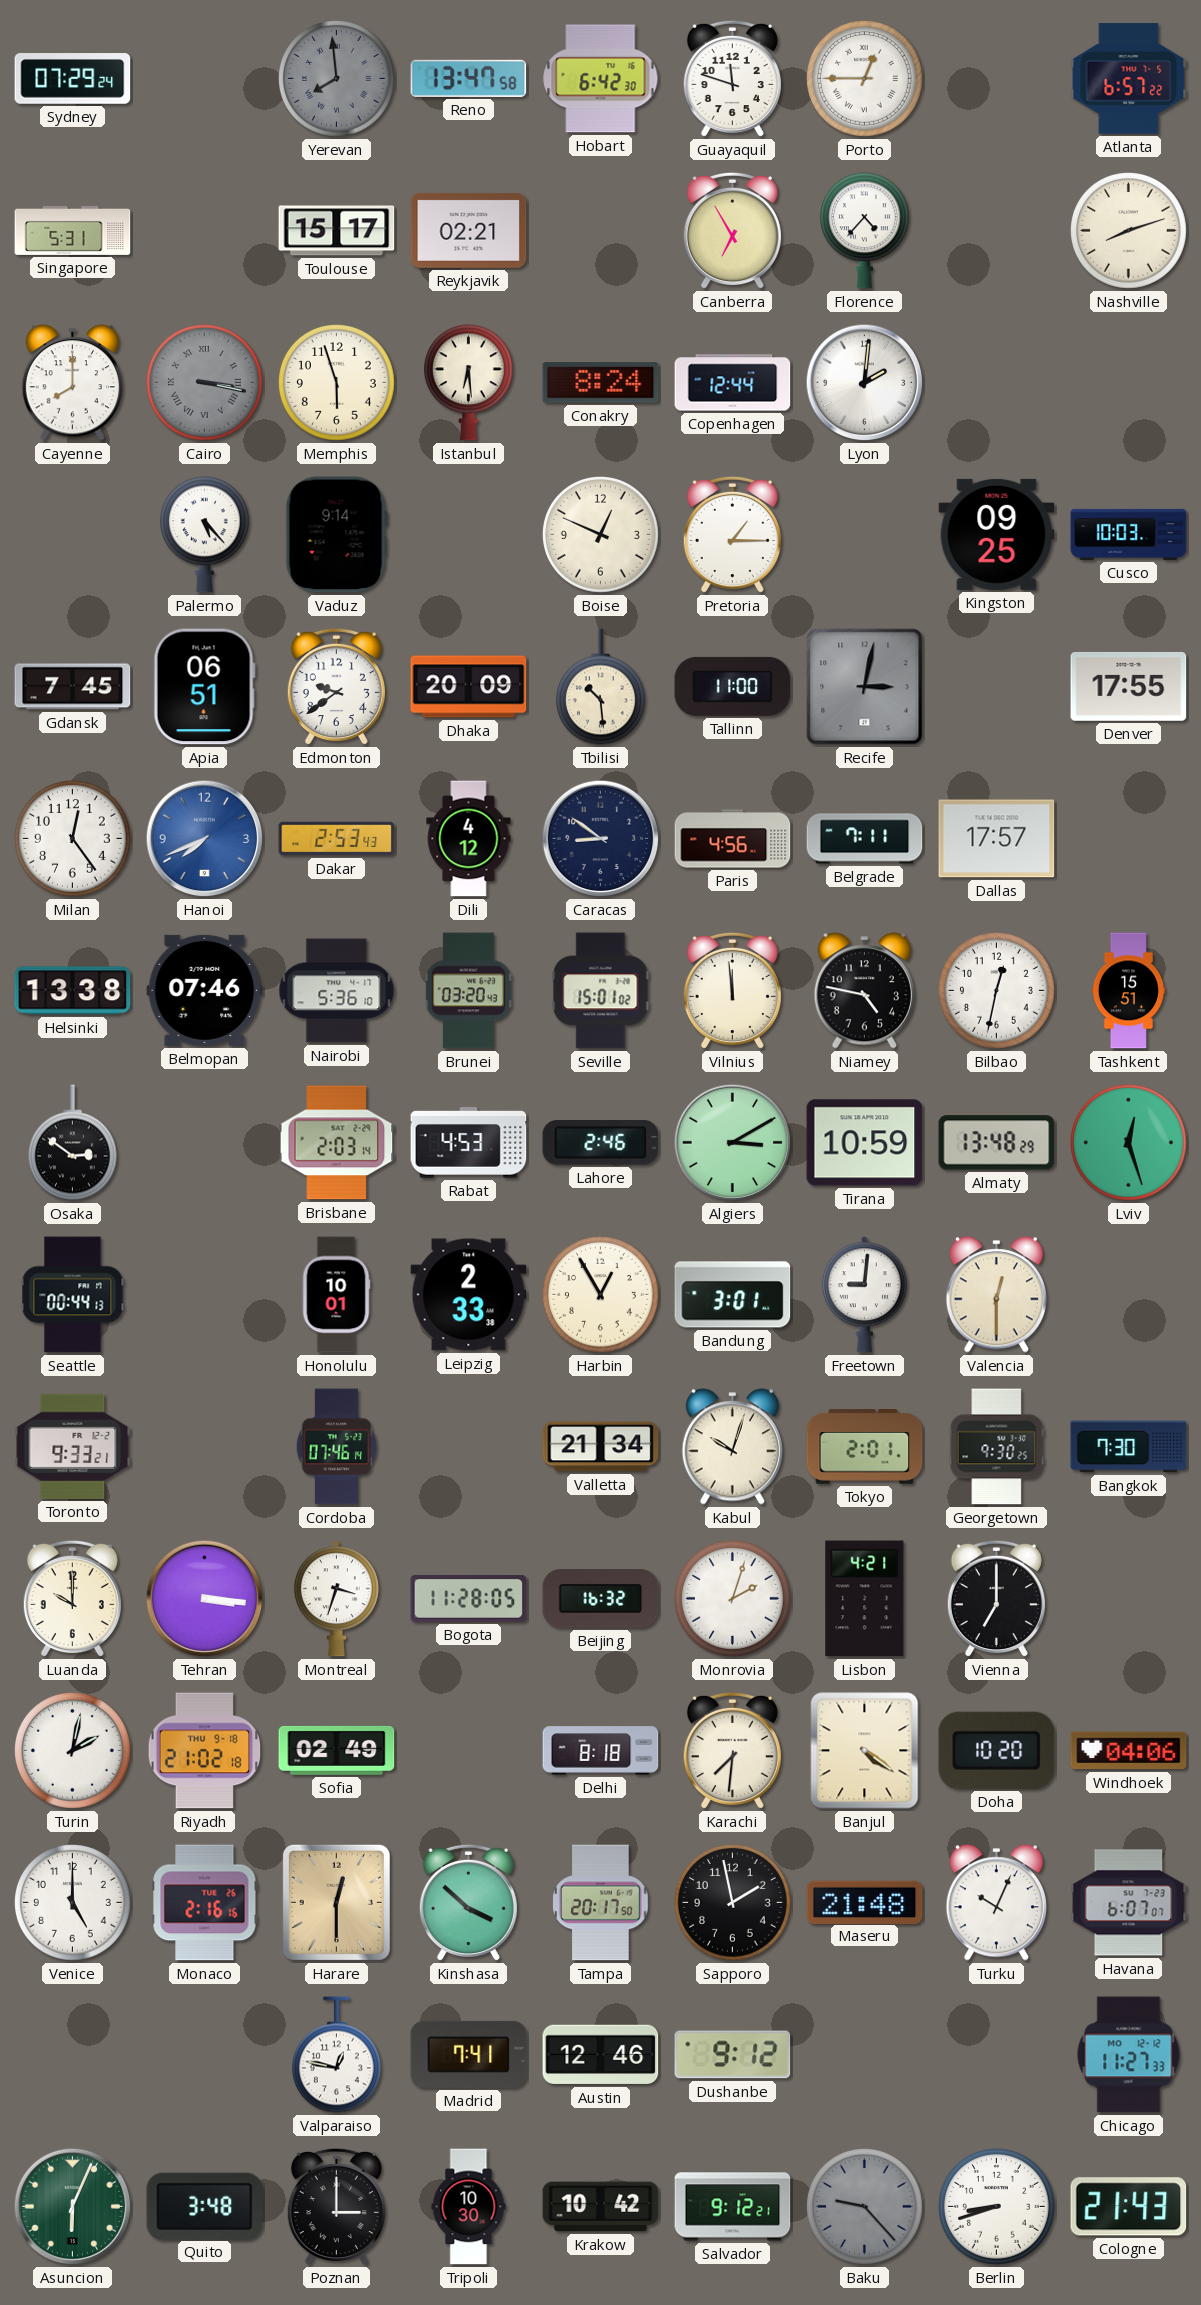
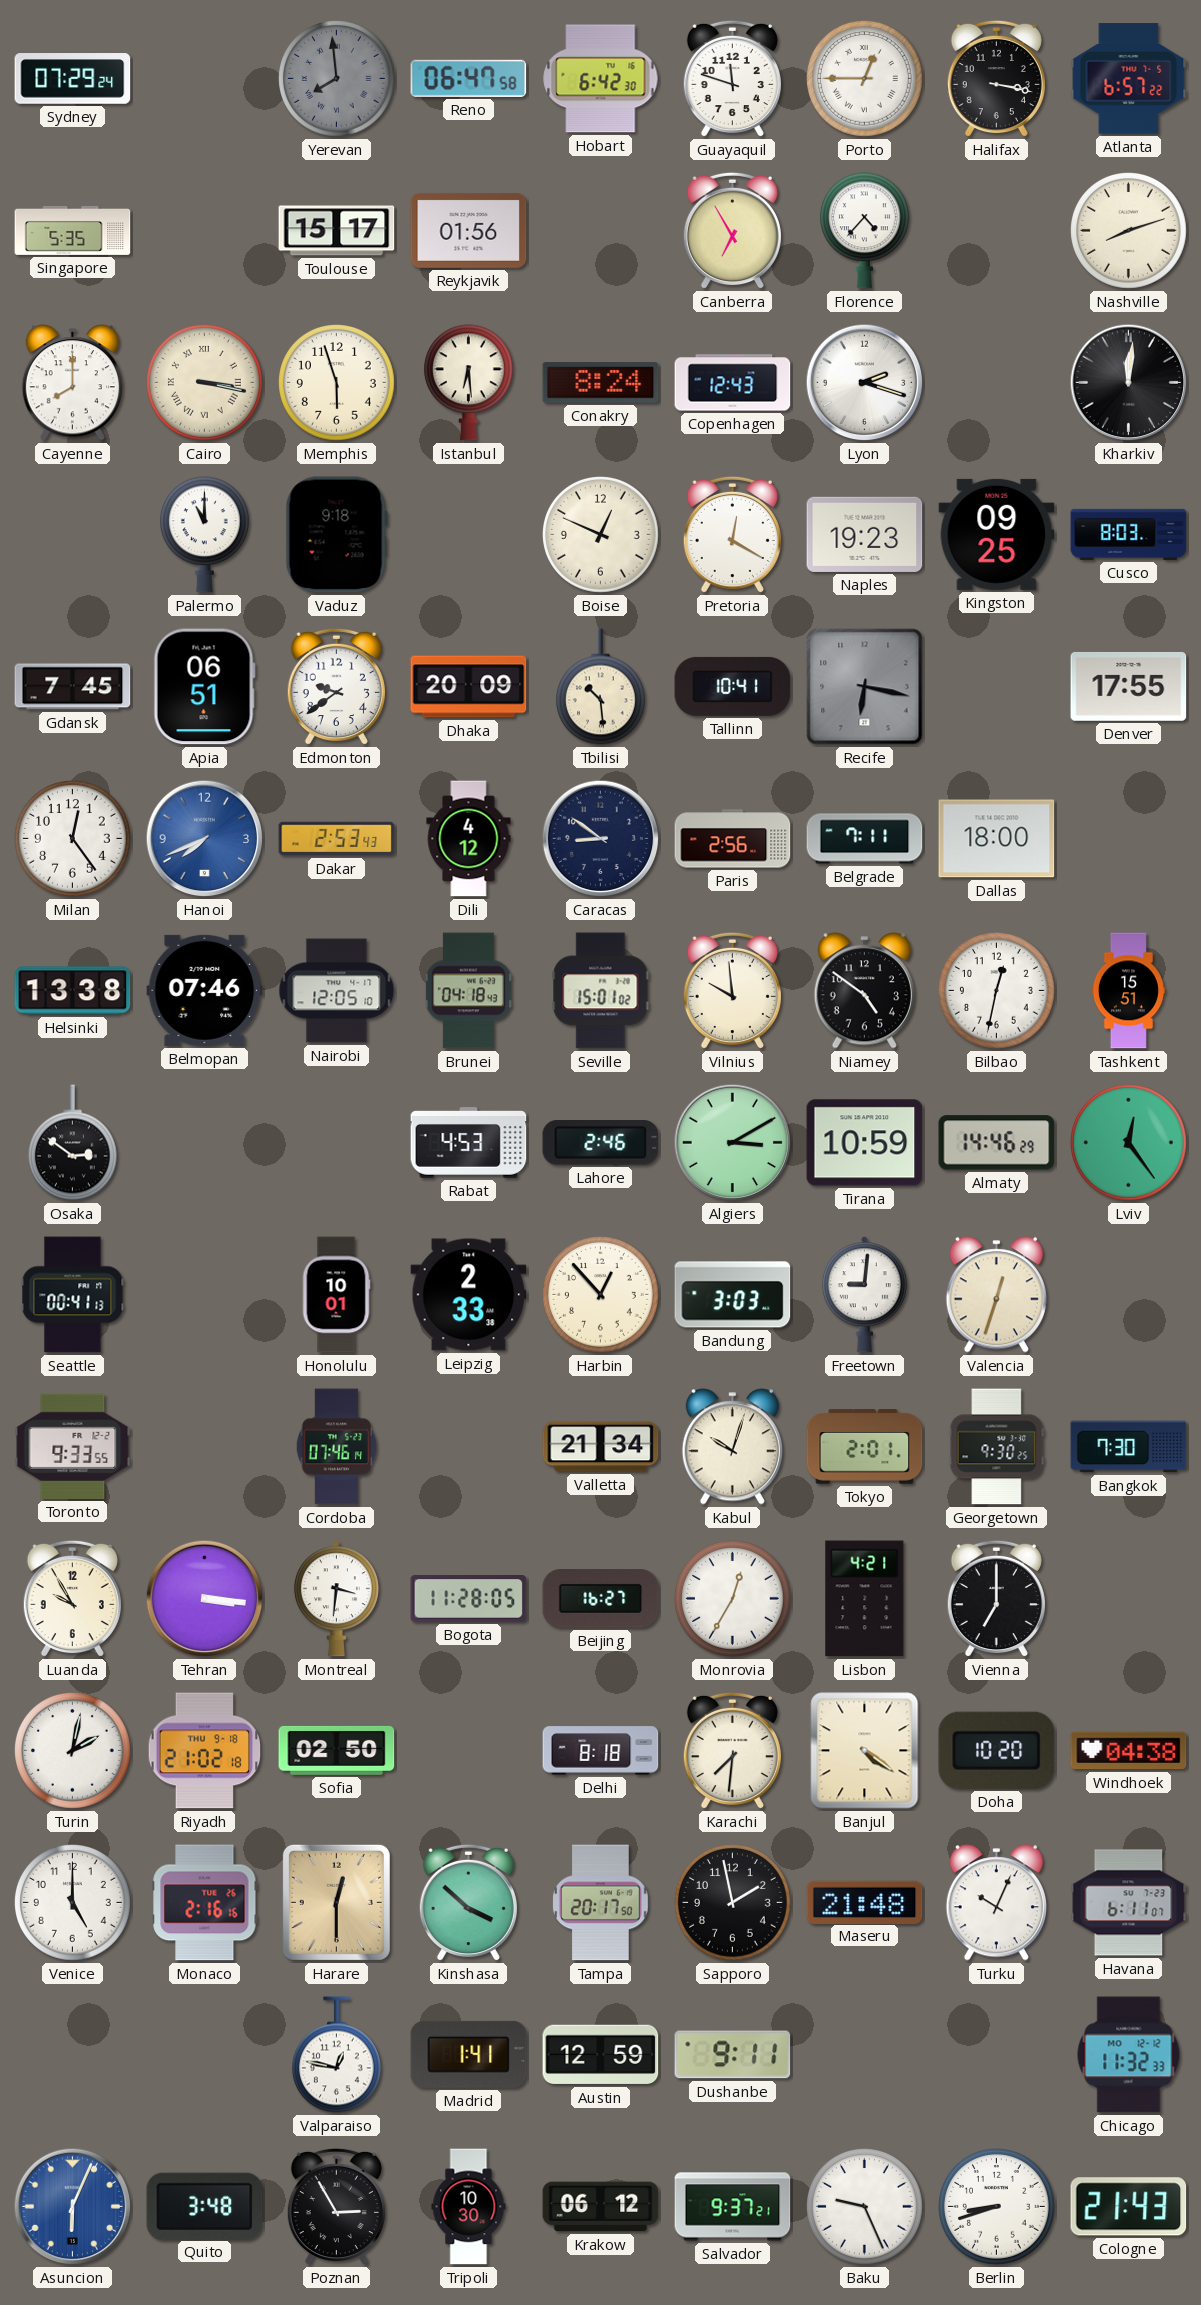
Reno: 13:47 -> 06:47 (469, 78)
Halifax: none -> 3:17 (996, 79)
Singapore: 5:31 -> 5:35 (73, 230)
Reykjavik: 02:21 -> 01:56 (469, 230)
Cairo dial: grey -> cream (205, 383)
Copenhagen: 12:44 -> 12:43 (733, 383)
Lyon: 2:01 -> 2:18 (865, 383)
Kharkiv: none -> 12:01 (1129, 383)
Palermo: 5:23 -> 11:00 (204, 535)
Vaduz: 9:14 -> 9:18 (336, 535)
Pretoria: 1:15 -> 12:20 (732, 535)
Naples: none -> 19:23 (865, 534)
Cusco: 10:03 -> 8:03 (1129, 534)
Tallinn: 11:00 -> 10:41 (733, 686)
Recife: 3:02 -> 6:17 (865, 687)
Paris: 4:56 -> 2:56 (733, 839)
Dallas: 17:57 -> 18:00 (997, 839)
Nairobi: 5:36 -> 12:05 (337, 991)
Brunei: 03:20 -> 04:18 (468, 991)
Vilnius: 11:59 -> 9:59 (732, 991)
Niamey: 4:47 -> 4:51 (864, 991)
Brisbane: 2:03 -> none (337, 1143)
Almaty: 13:48 -> 14:46 (997, 1143)
Lviv: 12:27 -> 12:24 (1129, 1143)
Seattle: 00:44 -> 00:41 (73, 1295)
Harbin: 12:55 -> 12:53 (601, 1295)
Bandung: 3:01 -> 3:03 (733, 1295)
Valencia: 12:30 -> 12:33 (996, 1295)
Toronto: 9:33:21 -> 9:33:55 (73, 1446)
Luanda: 10:00 -> 9:55 (72, 1599)
Montreal: 3:33 -> 3:31 (336, 1599)
Beijing: 16:32 -> 16:27 (601, 1599)
Monrovia: 2:03 -> 12:35 (733, 1599)
Sofia: 02:49 -> 02:50 (337, 1750)
Windhoek: 04:06 -> 04:38 (1129, 1751)
Havana: 6:07 -> 6:11 (1129, 1903)
Madrid: 7:41 -> 1:41 (469, 2054)
Austin: 12:46 -> 12:59 (601, 2055)
Dushanbe: 9:12 -> 9:11 (733, 2055)
Chicago: 11:27 -> 11:32 (1129, 2055)
Asuncion dial: green -> blue (73, 2207)
Poznan: 3:00 -> 2:55 (336, 2207)
Krakow: 10:42 -> 06:12 (601, 2207)
Salvador: 9:12 -> 9:37 (733, 2207)
Baku: 9:23 -> 9:26 (865, 2207)
Baku dial: grey -> white (865, 2207)
